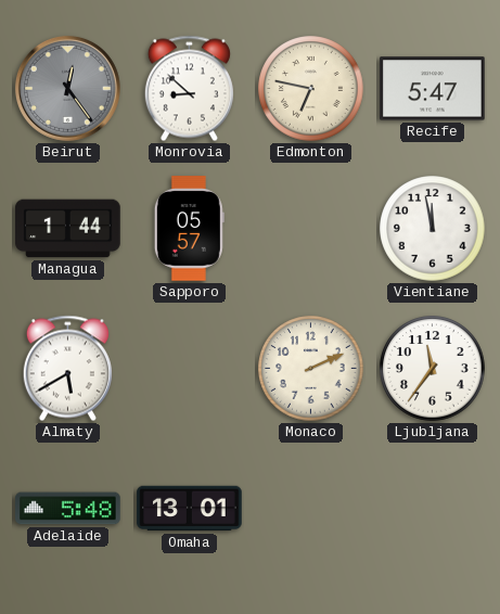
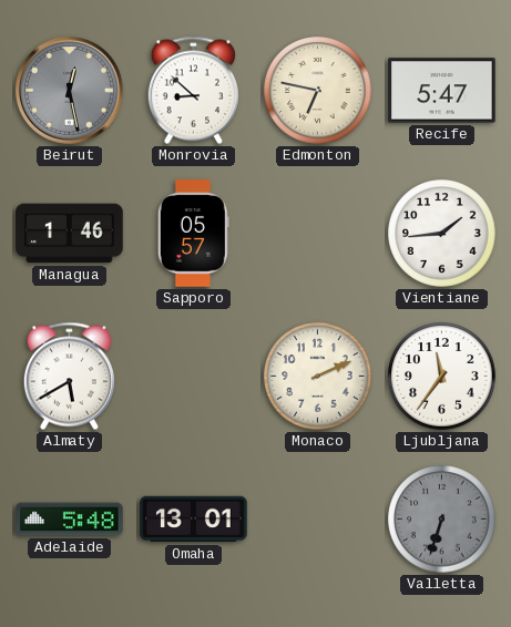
Beirut: 12:24 -> 12:28 (69, 90)
Managua: 1:44 -> 1:46 (70, 234)
Vientiane: 11:58 -> 1:44 (442, 234)
Valletta: none -> 6:33 (442, 520)
